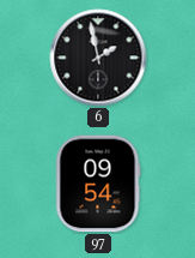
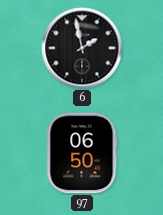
97: 09:54 -> 06:50 (82, 153)
